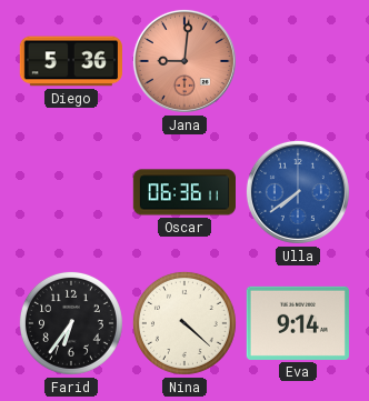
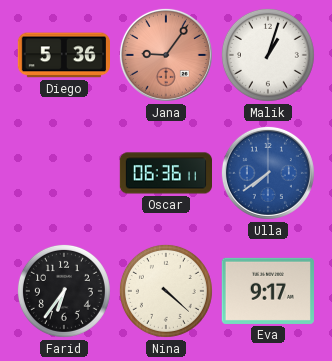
Jana: 9:01 -> 9:06 (166, 55)
Malik: none -> 1:03 (268, 55)
Eva: 9:14 -> 9:17 (268, 291)
